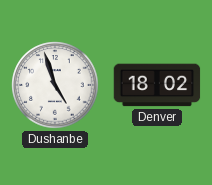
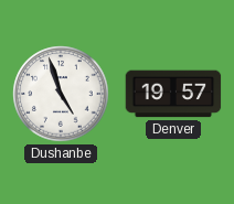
Denver: 18:02 -> 19:57 (173, 94)
